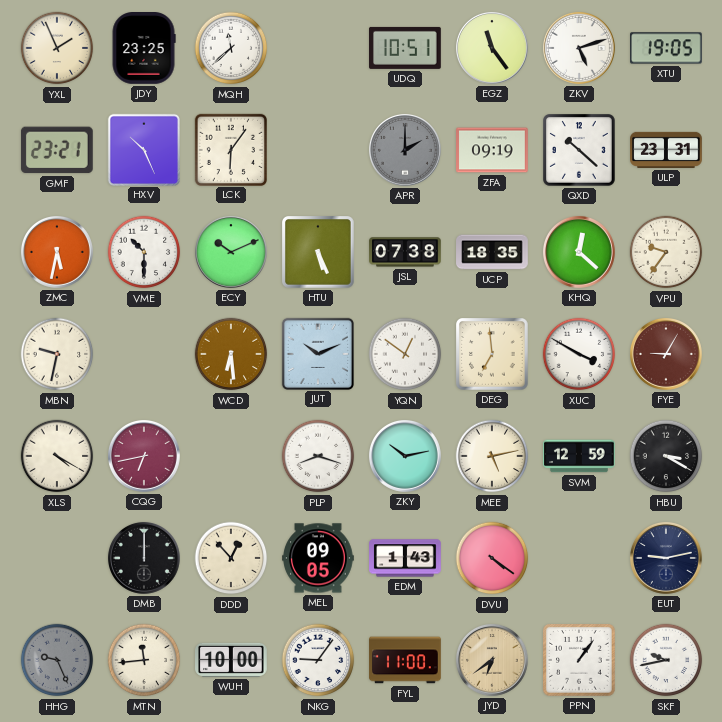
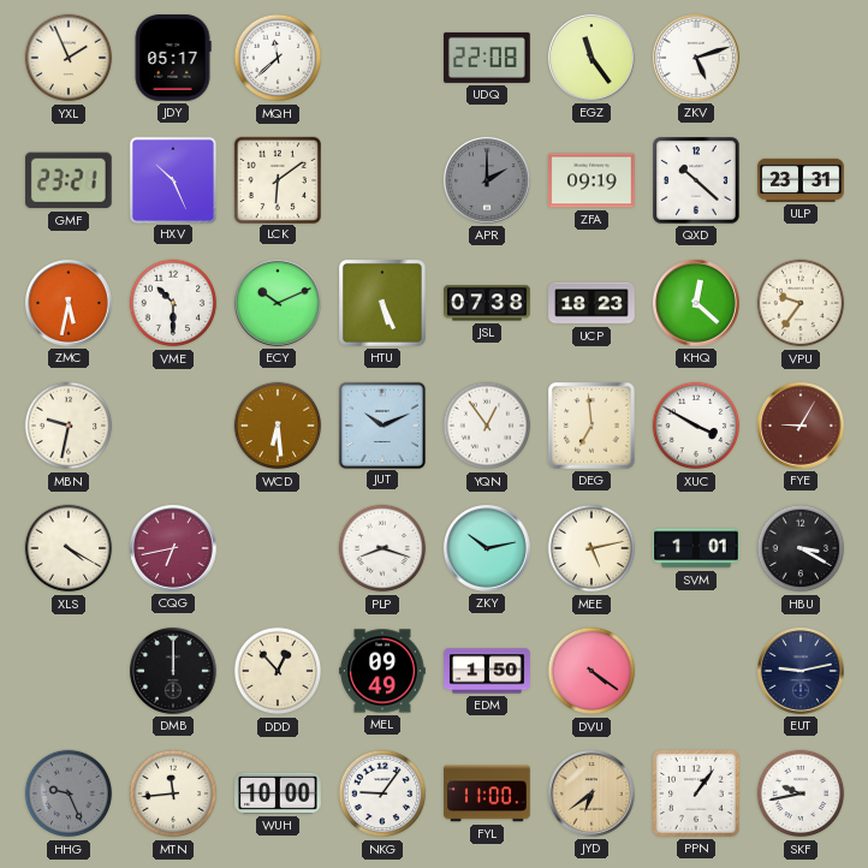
JDY: 23:25 -> 05:17 (173, 58)
UDQ: 10:51 -> 22:08 (488, 58)
XTU: 19:05 -> none (667, 48)
LCK: 6:06 -> 6:09 (277, 179)
UCP: 18:35 -> 18:23 (591, 303)
YQN: 12:51 -> 12:54 (487, 426)
SVM: 12:59 -> 1:01 (696, 548)
MEL: 09:05 -> 09:49 (382, 671)
EDM: 1:43 -> 1:50 (487, 671)
